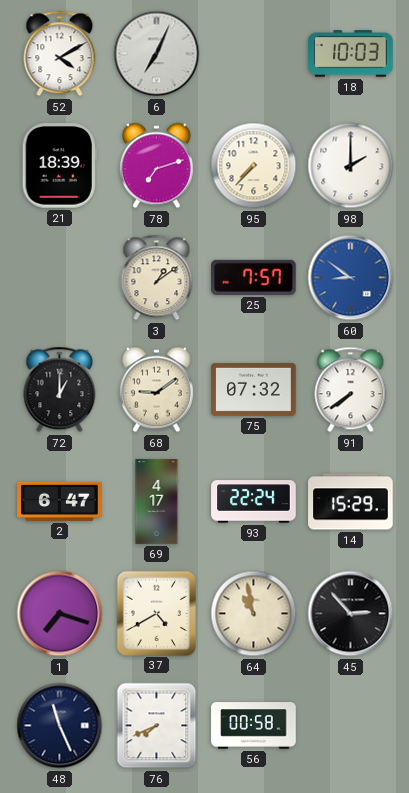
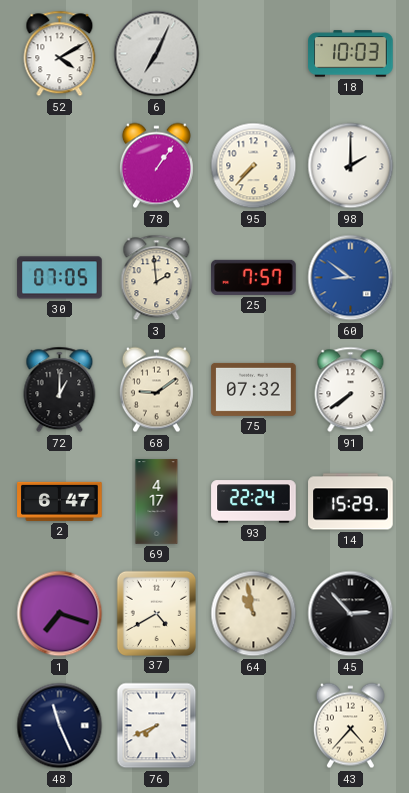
21: 18:39 -> none (59, 166)
78: 7:12 -> 1:06 (156, 166)
30: none -> 07:05 (60, 278)
3: 1:09 -> 1:59 (157, 278)
56: 00:58 -> none (254, 726)
43: none -> 4:37 (350, 726)
